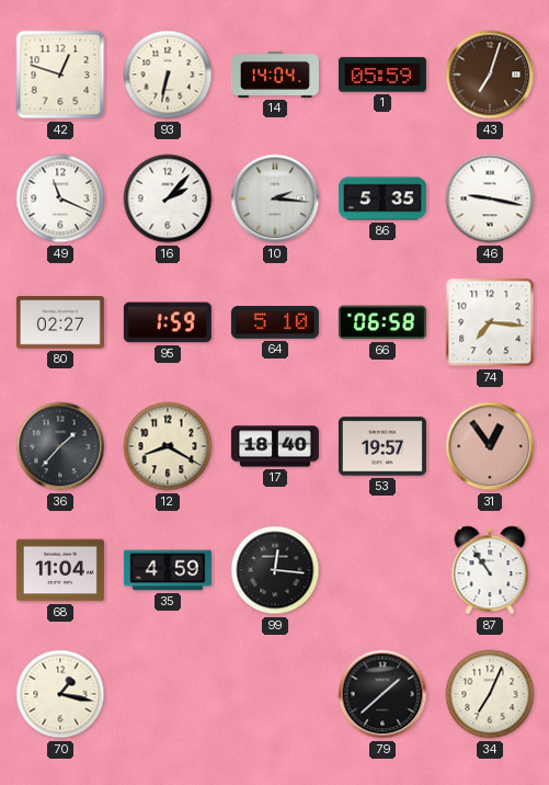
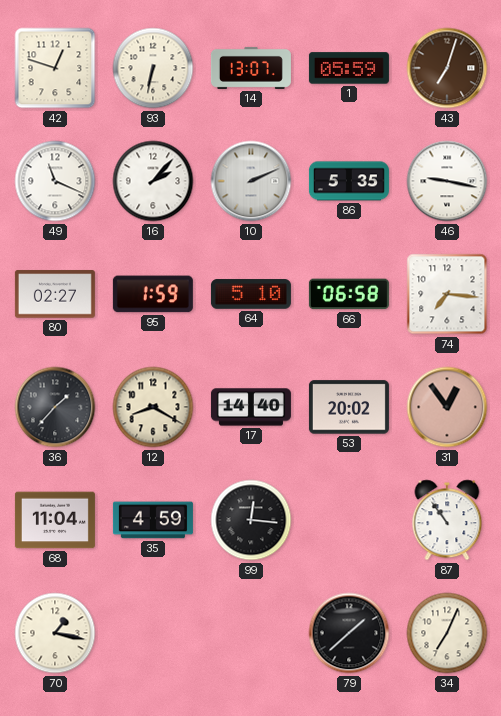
14: 14:04 -> 13:07 (251, 68)
10: 2:16 -> 2:11 (251, 181)
17: 18:40 -> 14:40 (251, 407)
53: 19:57 -> 20:02 (349, 407)
